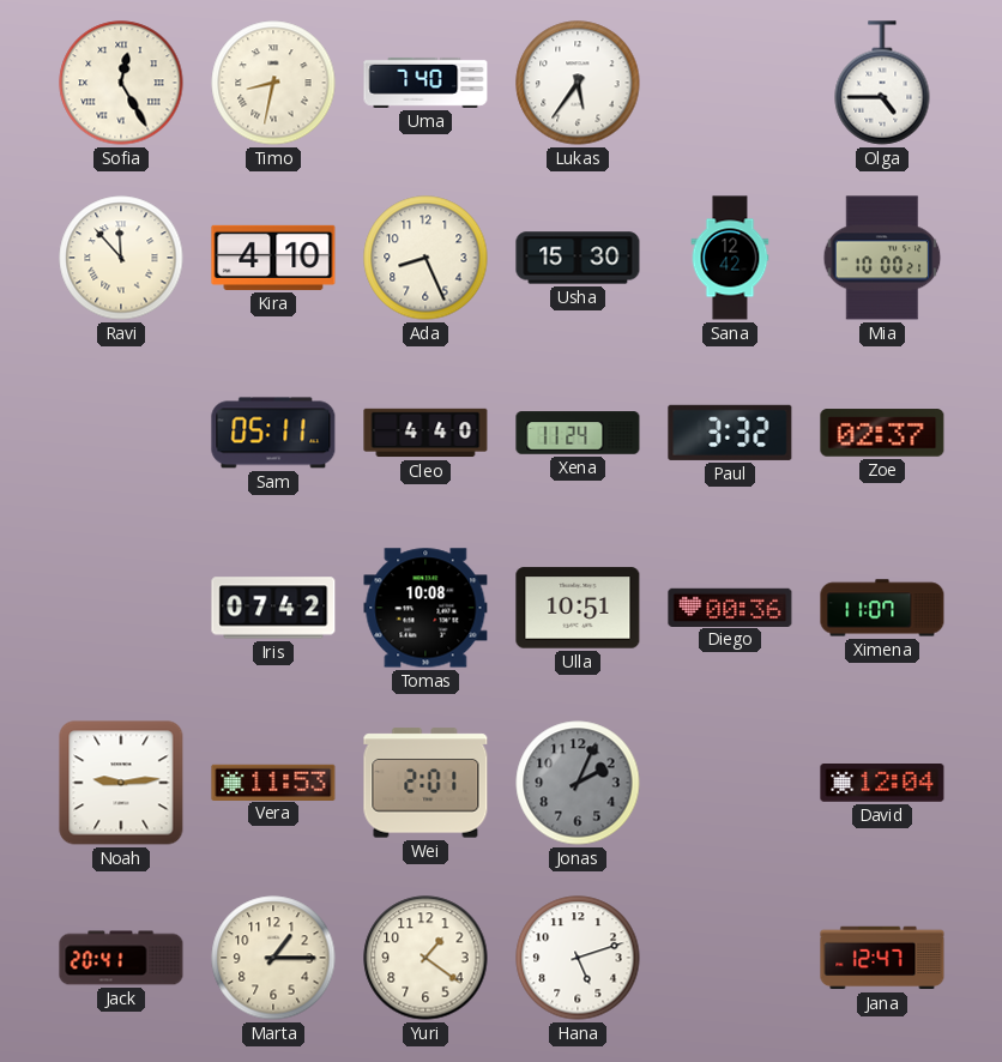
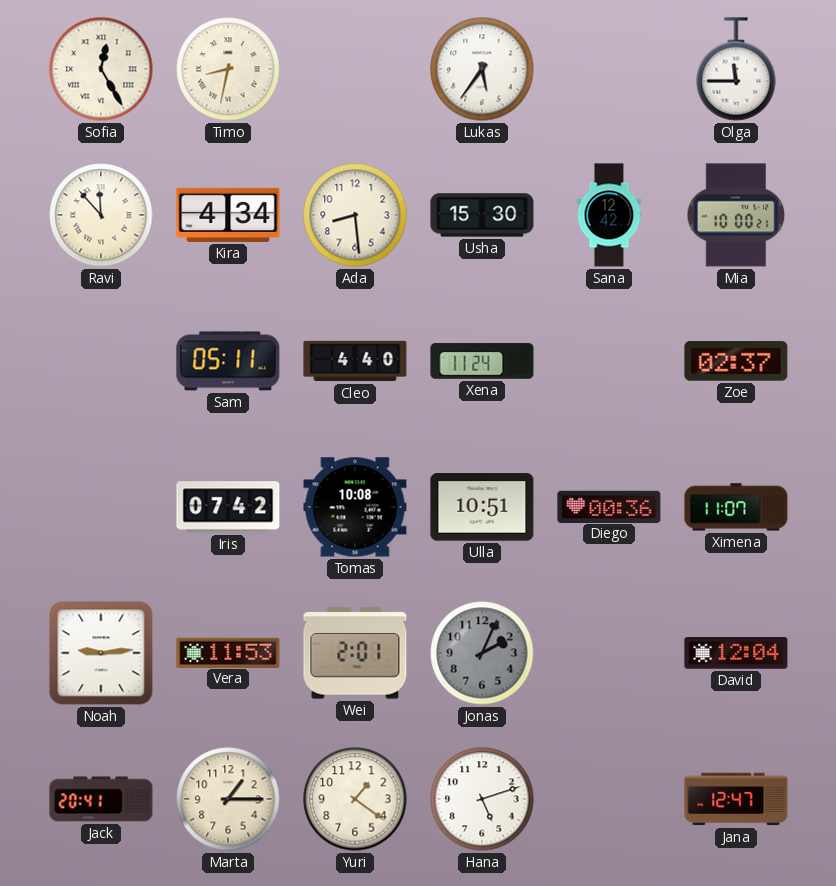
Uma: 7:40 -> none (425, 83)
Olga: 4:45 -> 11:45 (736, 69)
Kira: 4:10 -> 4:34 (228, 215)
Ada: 8:26 -> 8:29 (355, 215)
Paul: 3:32 -> none (730, 433)
